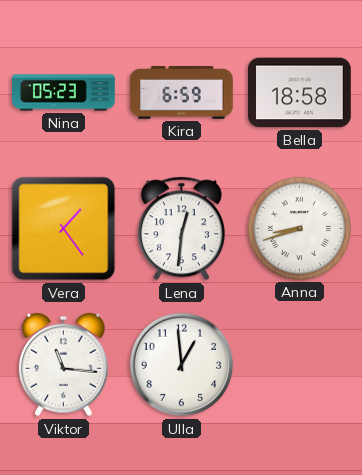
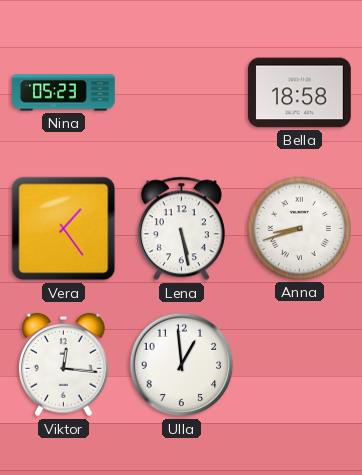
Kira: 6:59 -> none (182, 93)
Lena: 12:31 -> 5:28 (181, 229)
Viktor: 11:16 -> 12:16 (64, 365)
